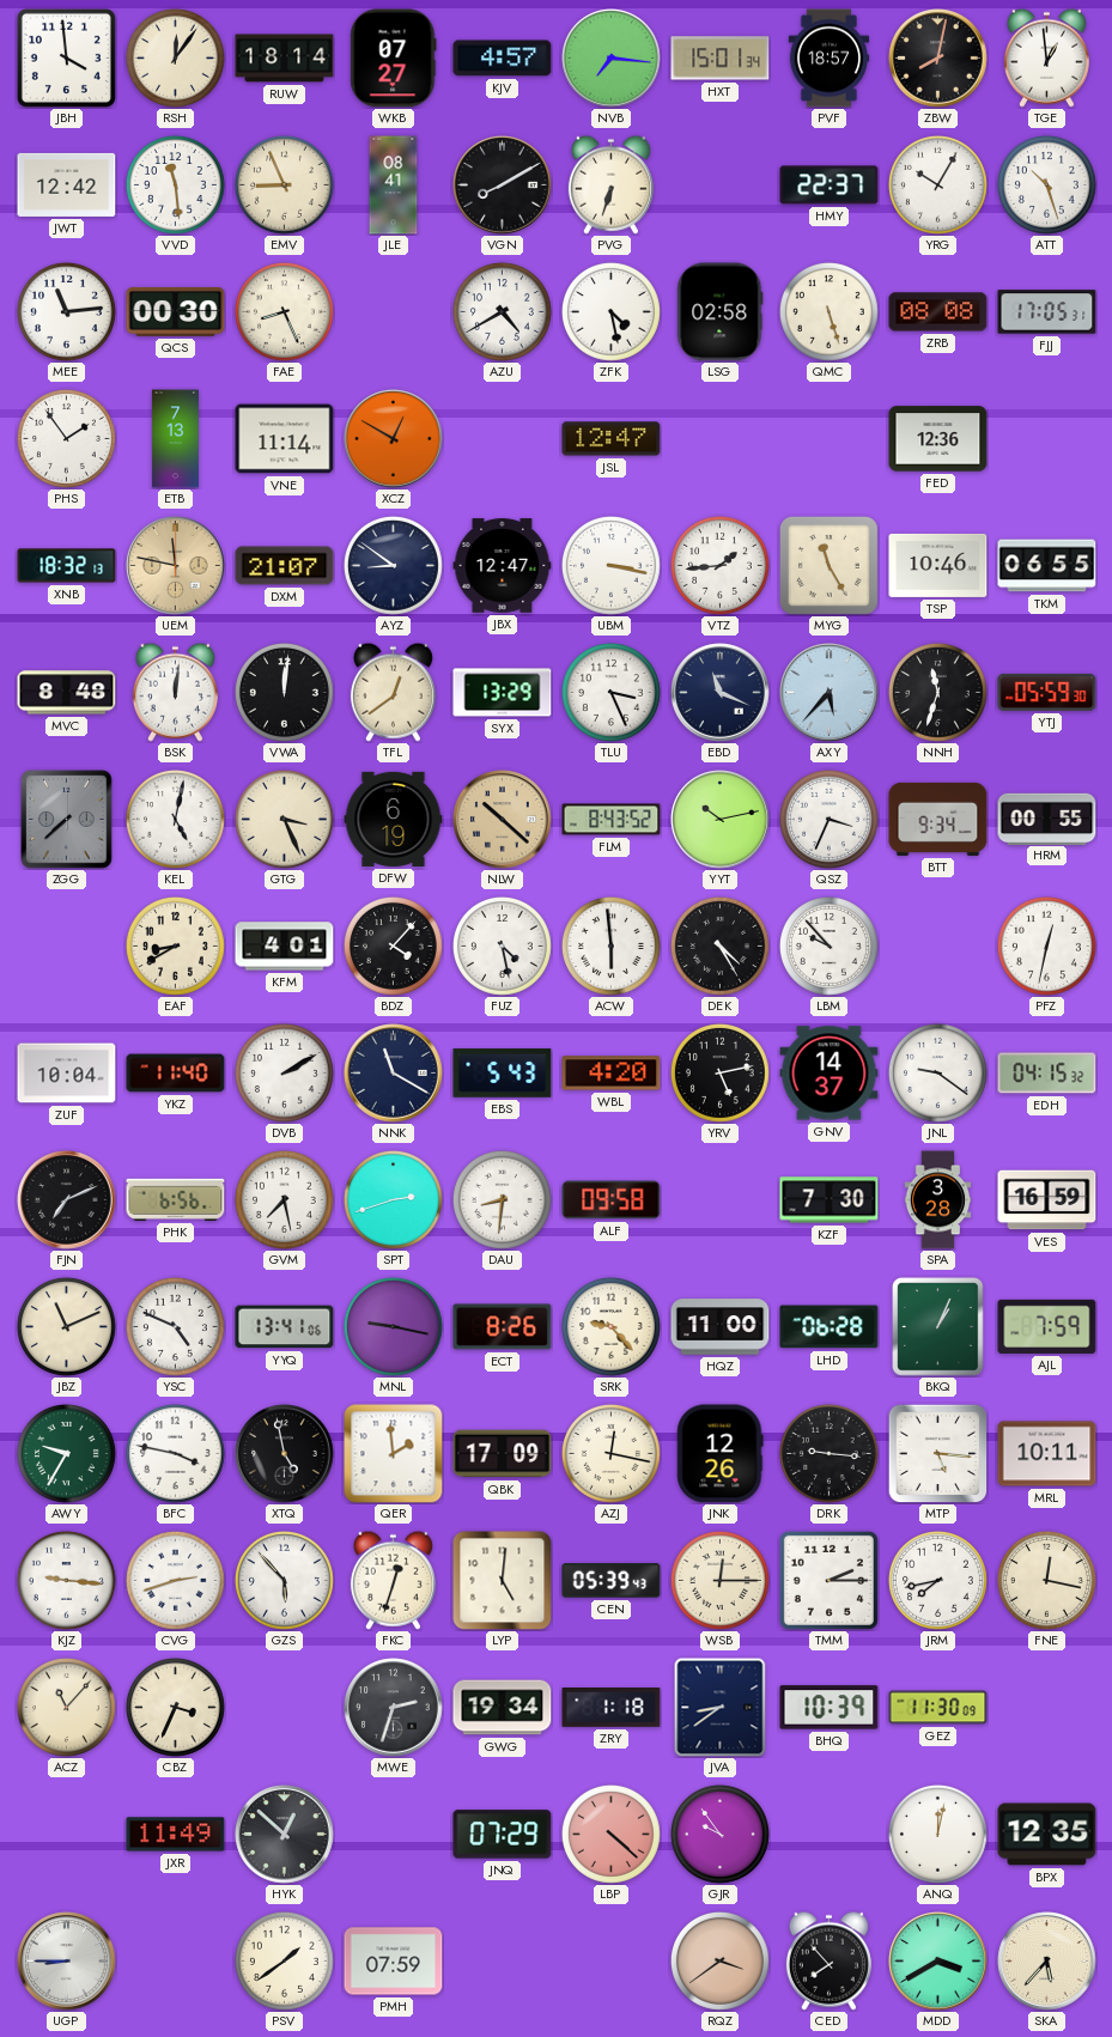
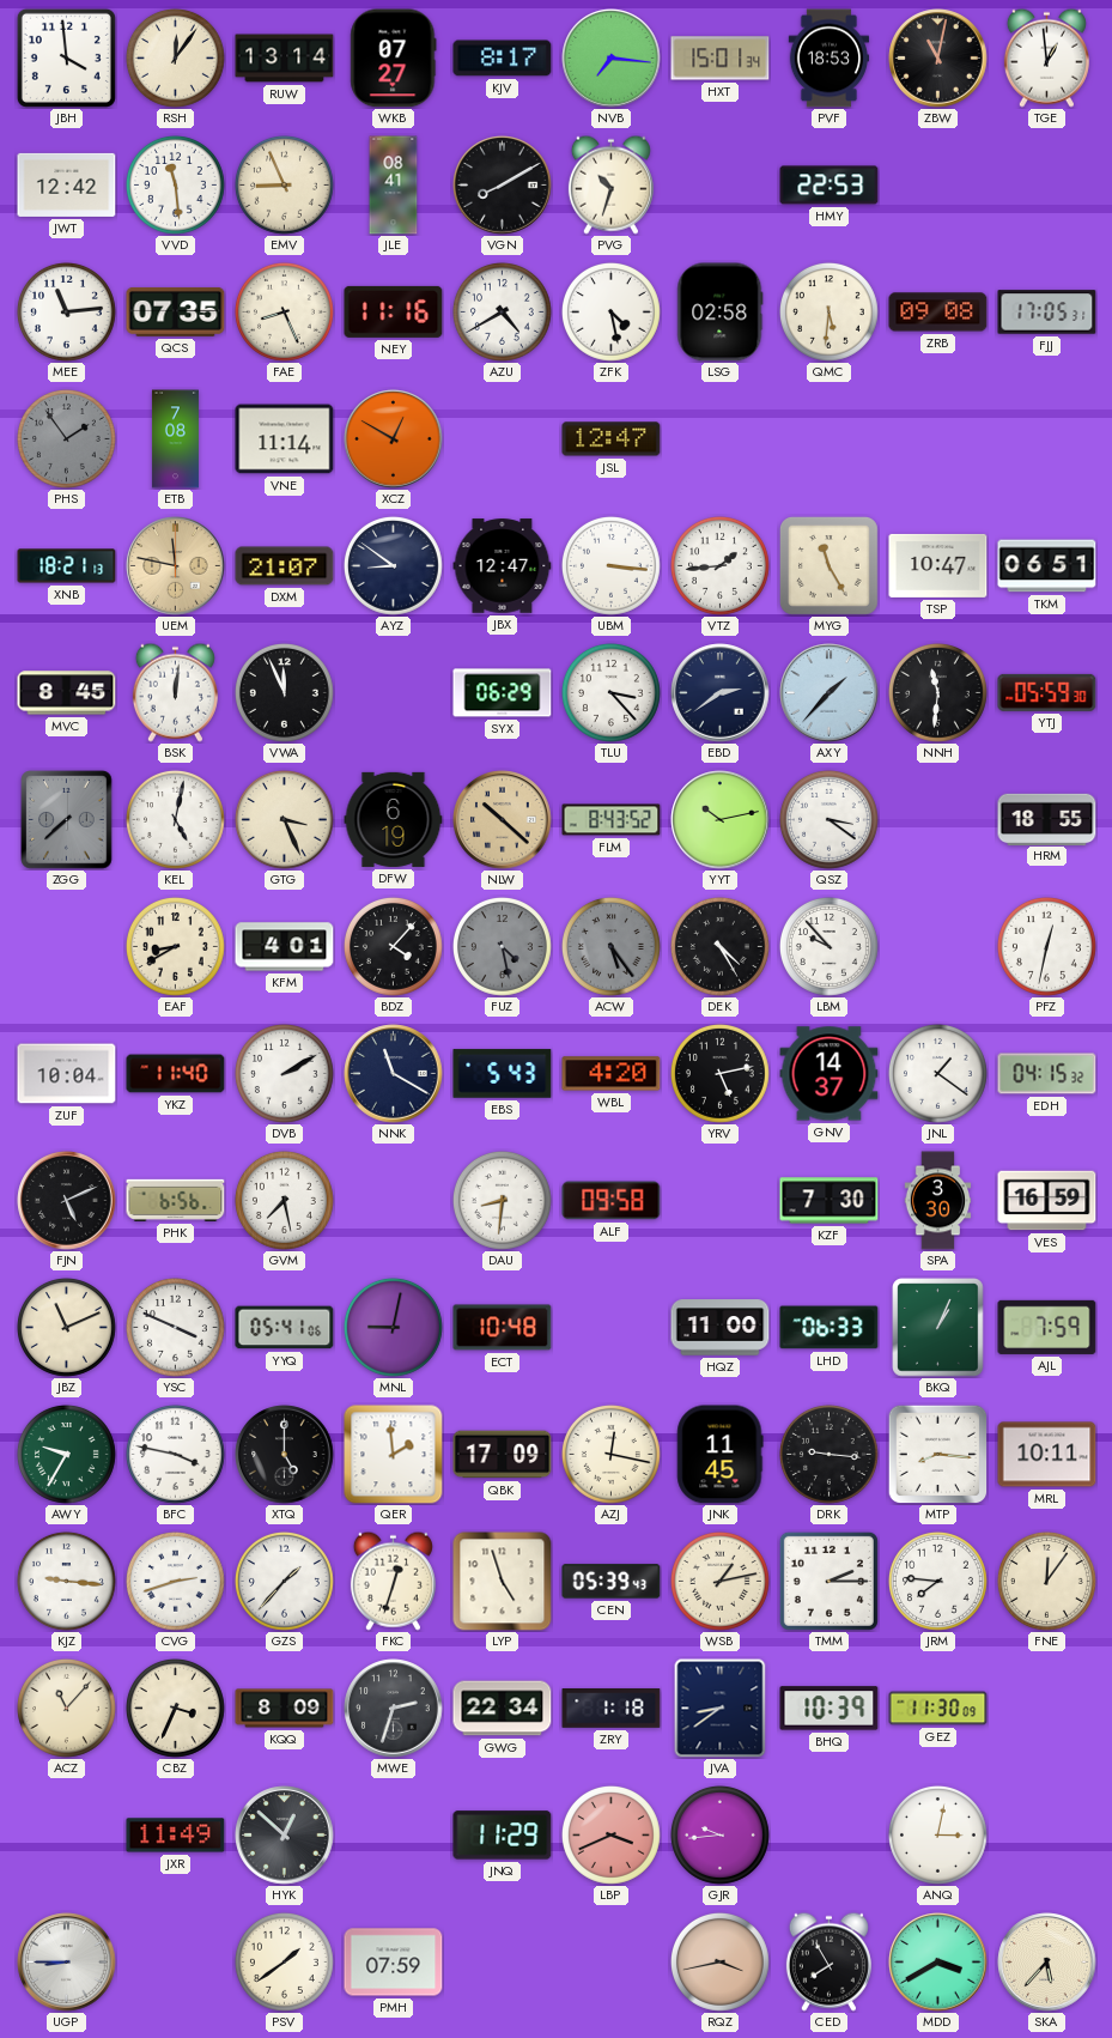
RUW: 18:14 -> 13:14 (285, 59)
KJV: 4:57 -> 8:17 (503, 59)
PVF: 18:57 -> 18:53 (830, 59)
ZBW: 8:02 -> 11:02 (938, 59)
PVG: 6:33 -> 10:33 (610, 184)
HMY: 22:37 -> 22:53 (830, 186)
YRG: 10:05 -> none (937, 184)
ATT: 10:27 -> none (1046, 184)
QCS: 00:30 -> 07:35 (176, 311)
NEY: none -> 11:16 (394, 311)
QMC: 5:27 -> 5:31 (828, 311)
ZRB: 08:08 -> 09:08 (938, 313)
PHS dial: white -> grey (66, 438)
ETB: 7:13 -> 7:08 (175, 439)
FED: 12:36 -> none (938, 439)
XNB: 18:32 -> 18:21 (67, 566)
UBM: 3:17 -> 3:16 (610, 565)
TSP: 10:46 -> 10:47 (938, 565)
TKM: 06:55 -> 06:51 (1047, 566)
MVC: 8:48 -> 8:45 (67, 693)
VWA: 12:01 -> 11:56 (284, 692)
TFL: 12:39 -> none (393, 692)
SYX: 13:29 -> 06:29 (503, 693)
TLU: 3:26 -> 3:23 (610, 692)
EBD: 11:19 -> 2:39 (721, 693)
AXY: 5:37 -> 1:37 (830, 693)
NNH: 11:33 -> 11:31 (937, 692)
QSZ: 3:34 -> 3:21 (828, 819)
BTT: 9:34 -> none (938, 819)
HRM: 00:55 -> 18:55 (1047, 819)
FUZ dial: white -> grey (502, 946)
ACW: 5:59 -> 5:24 (610, 946)
ACW dial: white -> grey (610, 946)
JNL: 9:21 -> 1:21 (937, 1073)
FJN: 7:11 -> 5:11 (67, 1201)
SPT: 2:42 -> none (393, 1199)
SPA: 3:28 -> 3:30 (938, 1201)
YSC: 4:49 -> 3:49 (175, 1327)
YYQ: 13:41 -> 05:41 (285, 1328)
MNL: 9:17 -> 9:02 (393, 1327)
ECT: 8:26 -> 10:48 (503, 1328)
SRK: 9:23 -> none (610, 1326)
LHD: 06:28 -> 06:33 (830, 1328)
XTQ: 4:58 -> 5:00 (285, 1455)
JNK: 12:26 -> 11:45 (721, 1455)
MTP: 5:16 -> 8:16 (937, 1454)
GZS: 5:53 -> 1:37 (284, 1581)
LYP: 5:01 -> 4:57 (503, 1582)
WSB: 12:15 -> 1:13 (719, 1581)
JRM: 7:43 -> 7:46 (937, 1581)
FNE: 12:17 -> 12:06 (1046, 1581)
KQQ: none -> 8:09 (285, 1709)
GWG: 19:34 -> 22:34 (503, 1709)
JNQ: 07:29 -> 11:29 (503, 1836)
LBP: 4:22 -> 3:41 (610, 1834)
GJR: 9:54 -> 9:44 (719, 1834)
ANQ: 12:02 -> 3:02 (937, 1834)
BPX: 12:35 -> none (1047, 1835)
RQZ: 3:39 -> 3:43 (719, 1961)
CED: 7:53 -> 7:55 (828, 1961)
